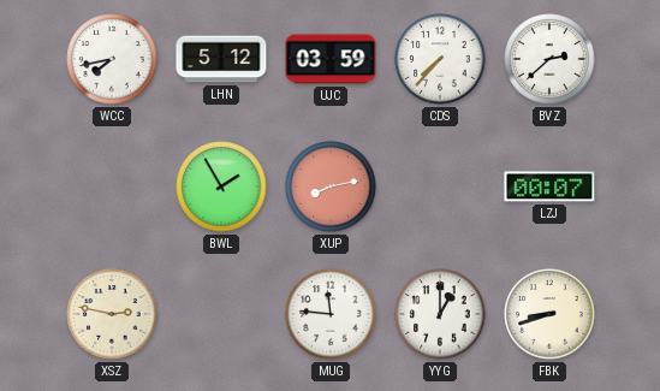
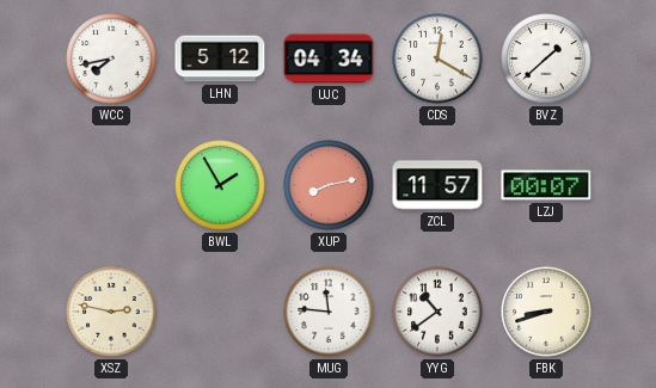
UJC: 03:59 -> 04:34 (329, 58)
CDS: 7:37 -> 12:20 (437, 58)
BVZ: 2:38 -> 1:38 (546, 58)
ZCL: none -> 11:57 (437, 185)
YYG: 1:00 -> 10:39 (437, 312)
